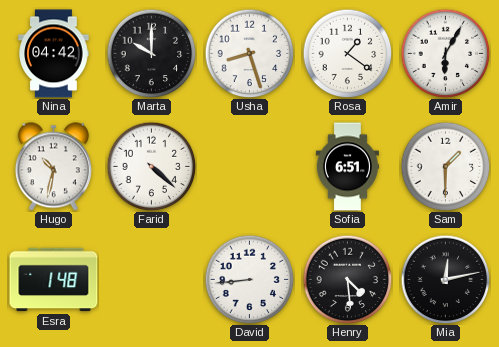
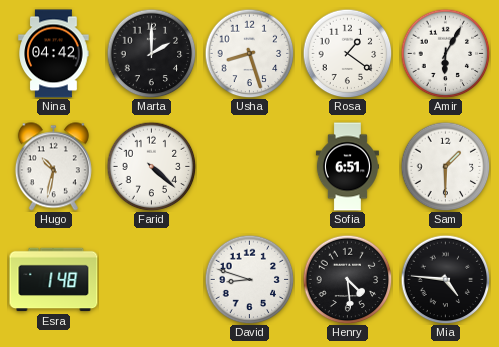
Marta: 10:00 -> 2:00 (151, 53)
David: 8:44 -> 8:48 (249, 279)
Mia: 12:13 -> 4:46 (445, 279)
